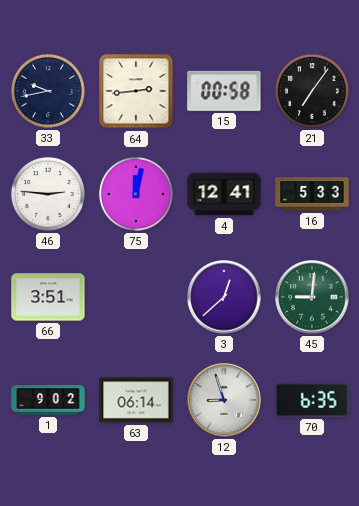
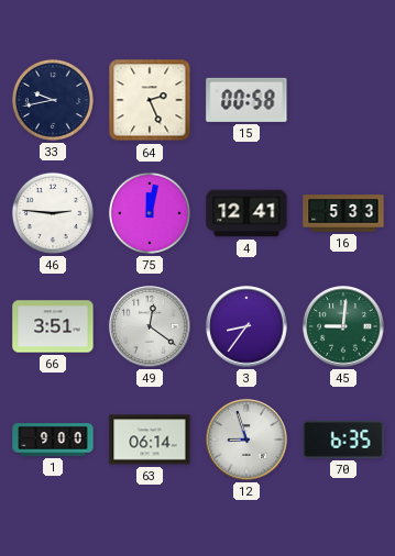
64: 2:44 -> 2:26 (150, 100)
21: 7:06 -> none (312, 91)
49: none -> 12:21 (150, 326)
3: 12:38 -> 8:36 (246, 326)
1: 9:02 -> 9:00 (53, 440)
